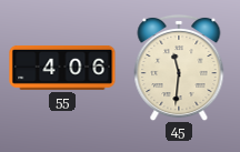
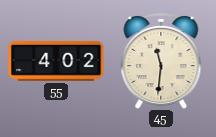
55: 4:06 -> 4:02 (56, 61)
